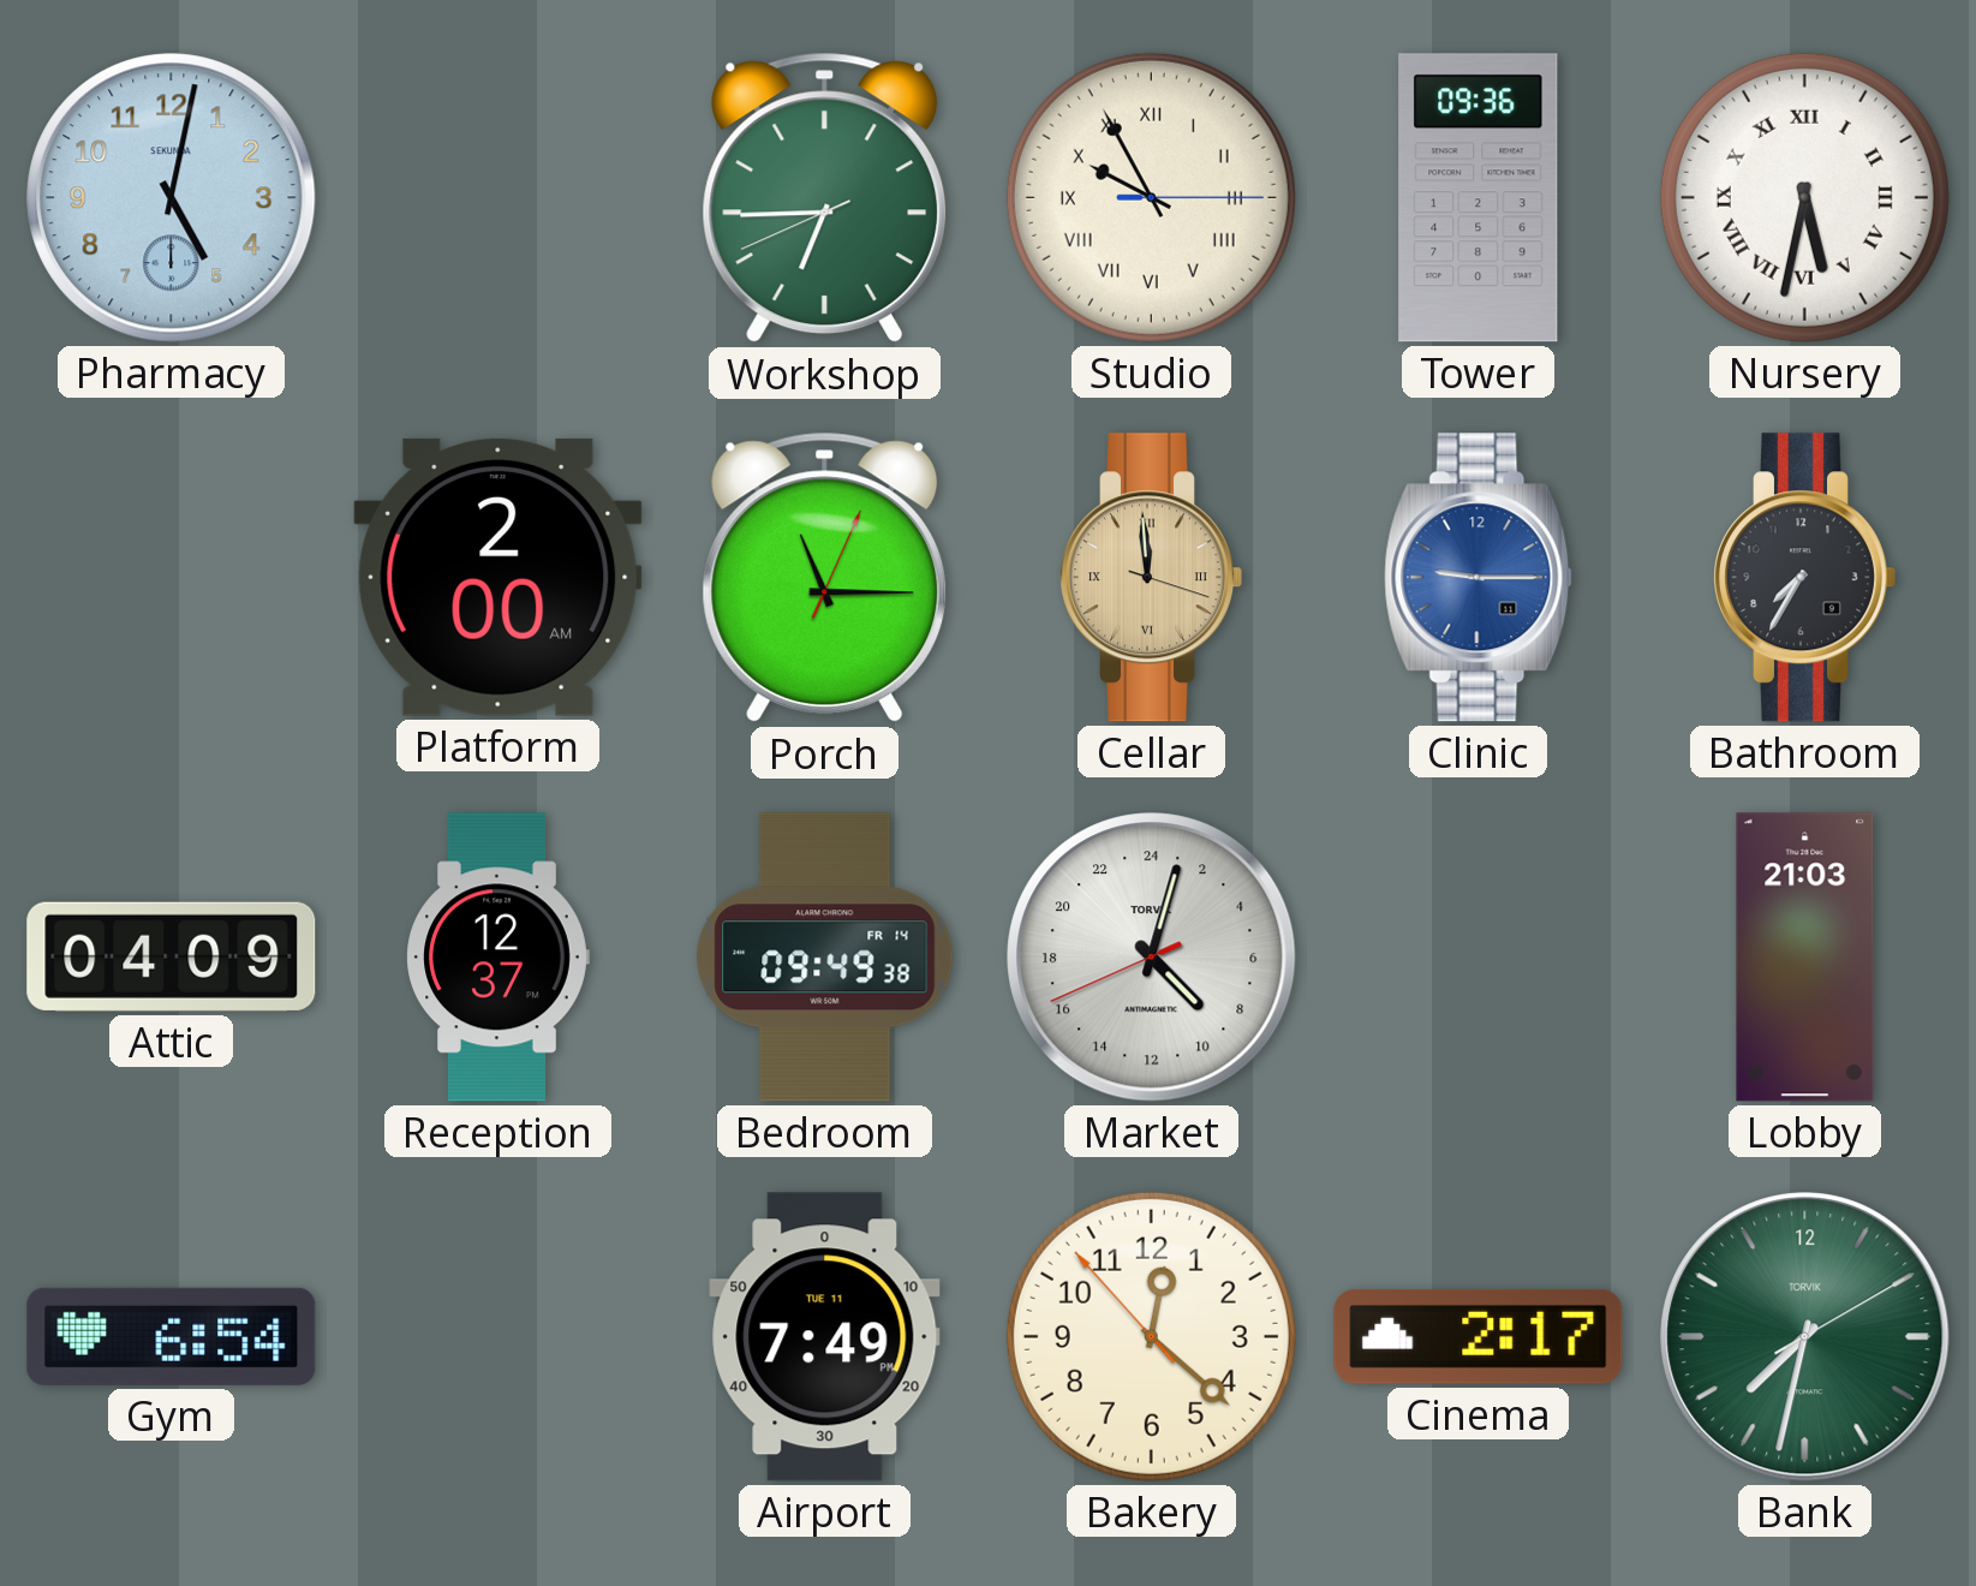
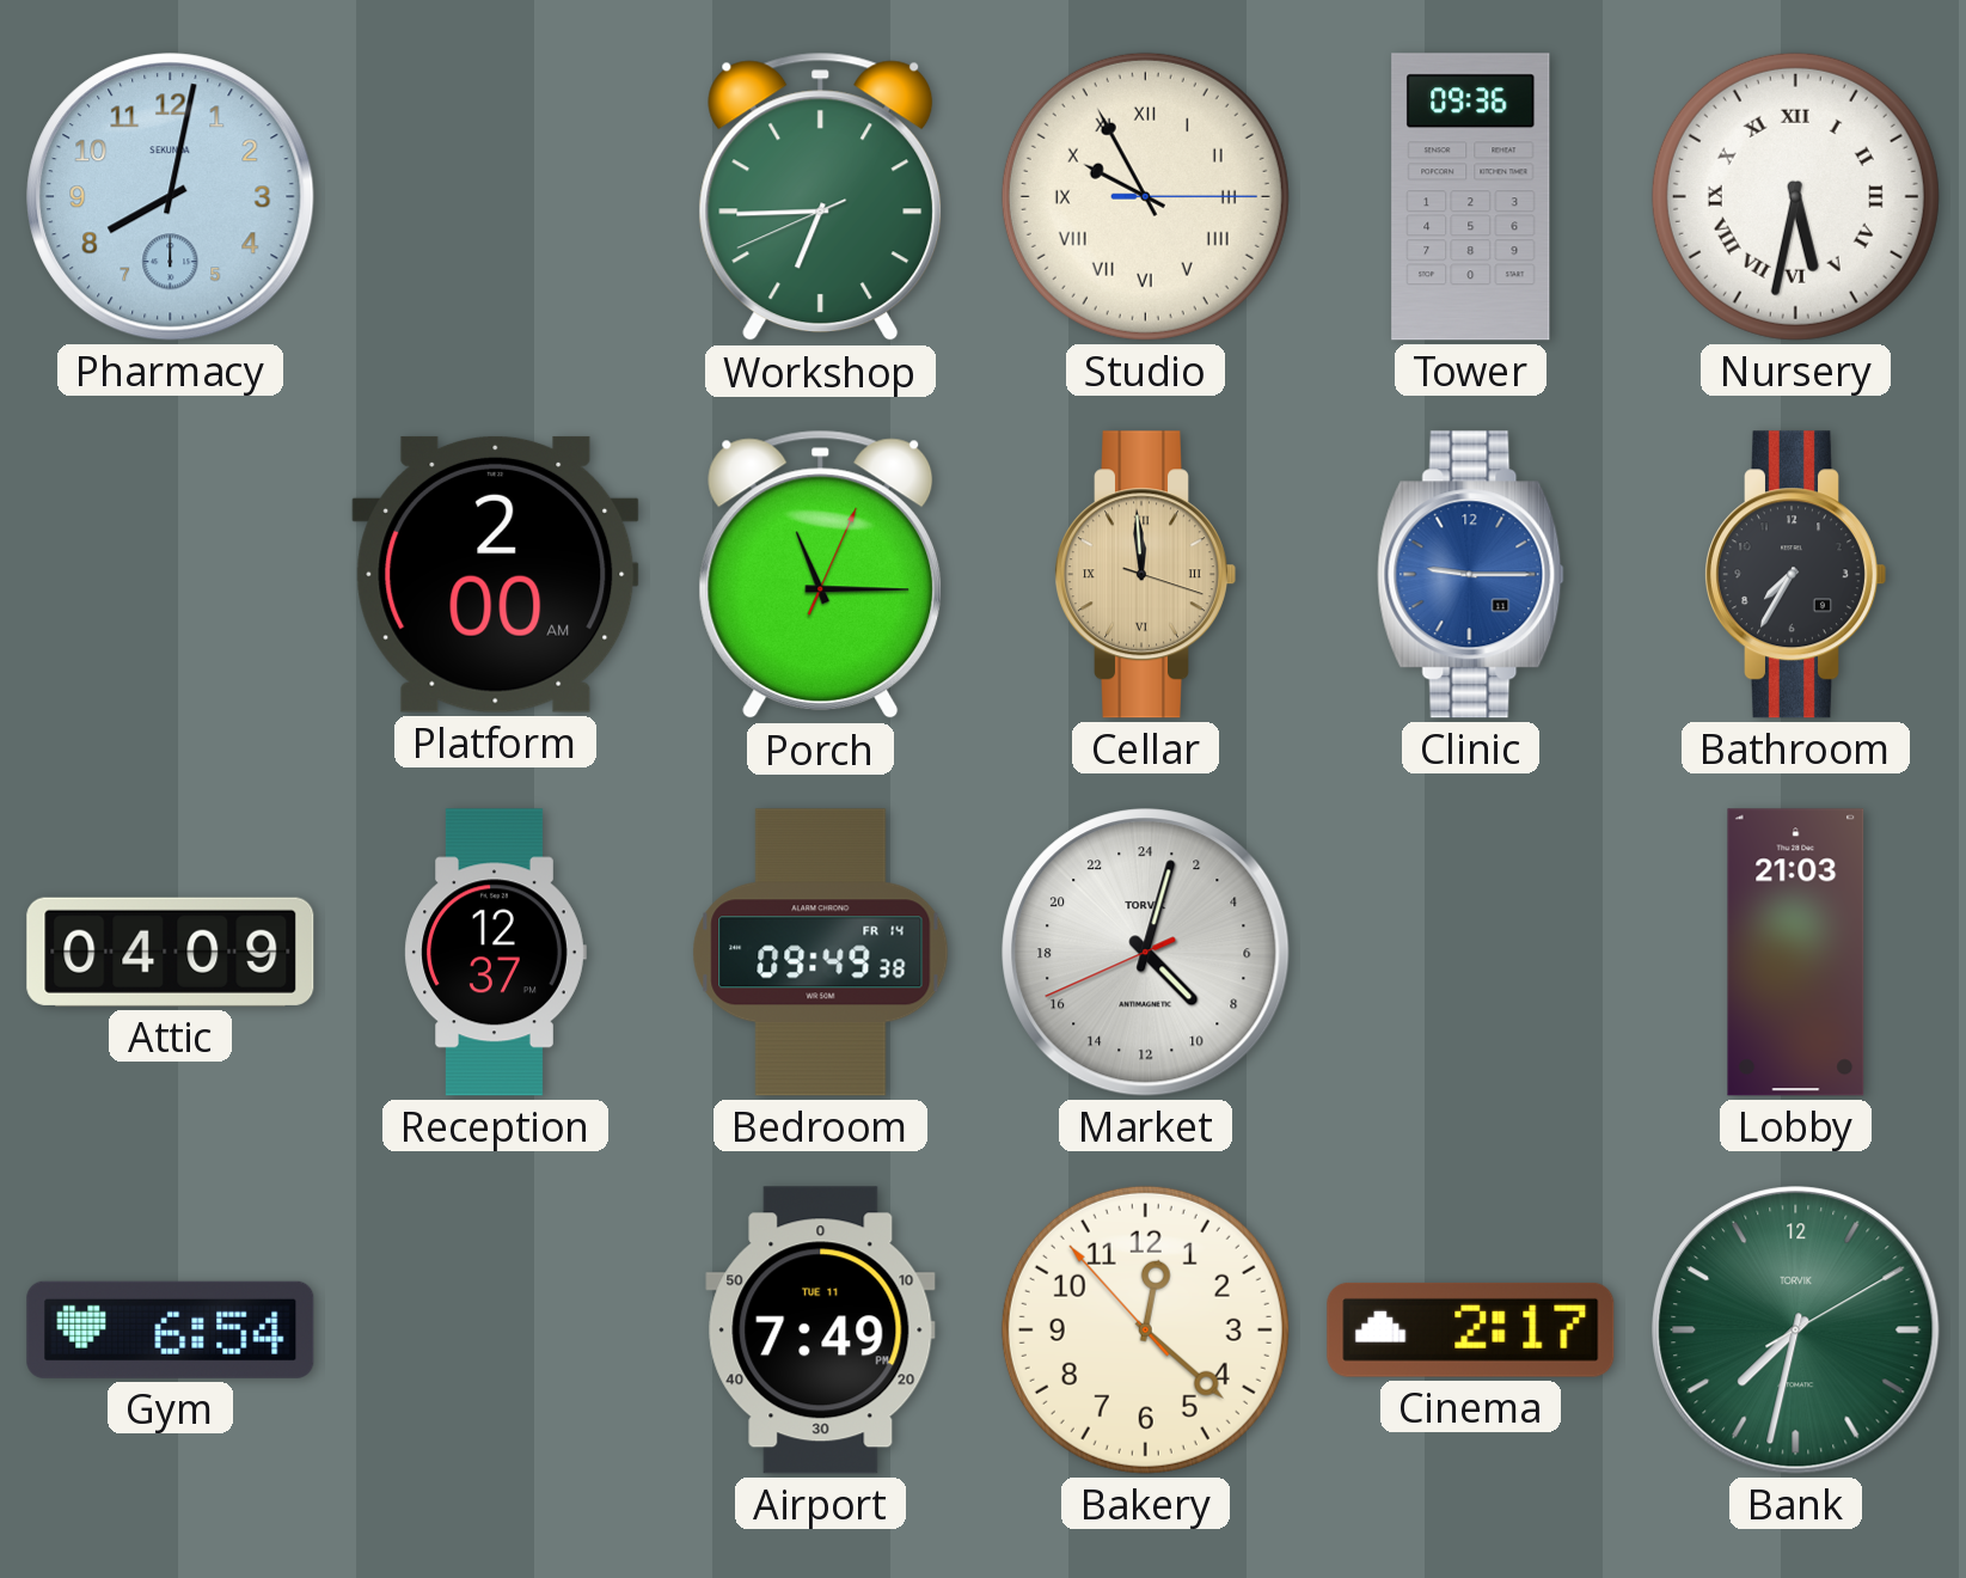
Pharmacy: 5:02 -> 8:02 (171, 197)
